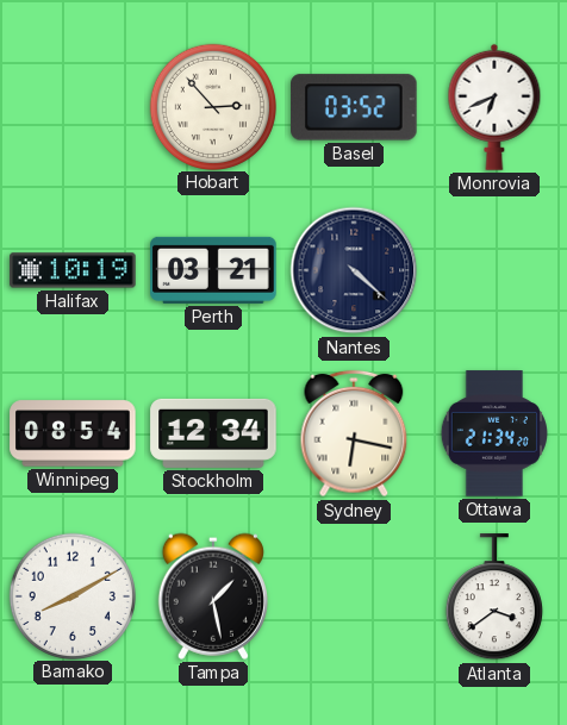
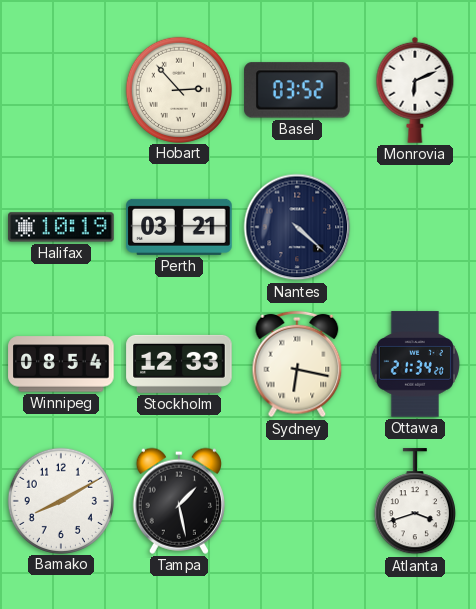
Monrovia: 6:41 -> 6:11 (415, 90)
Stockholm: 12:34 -> 12:33 (179, 364)
Atlanta: 3:39 -> 3:42 (415, 502)
